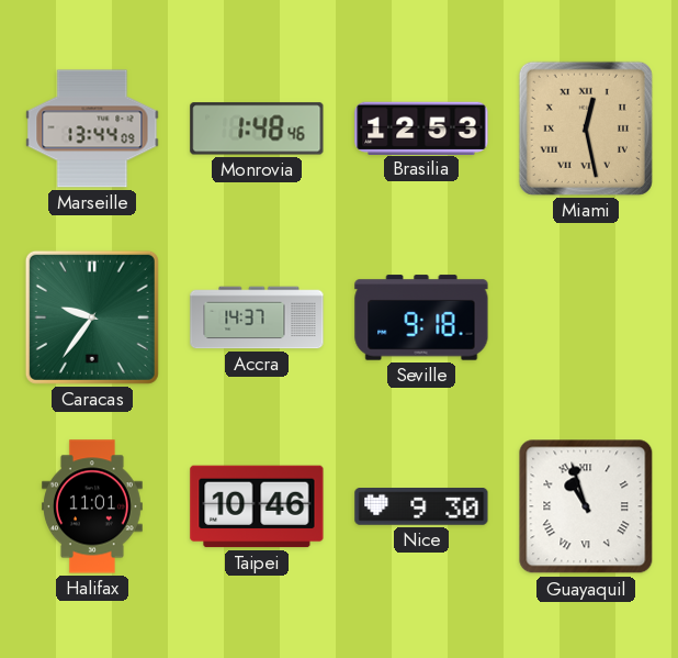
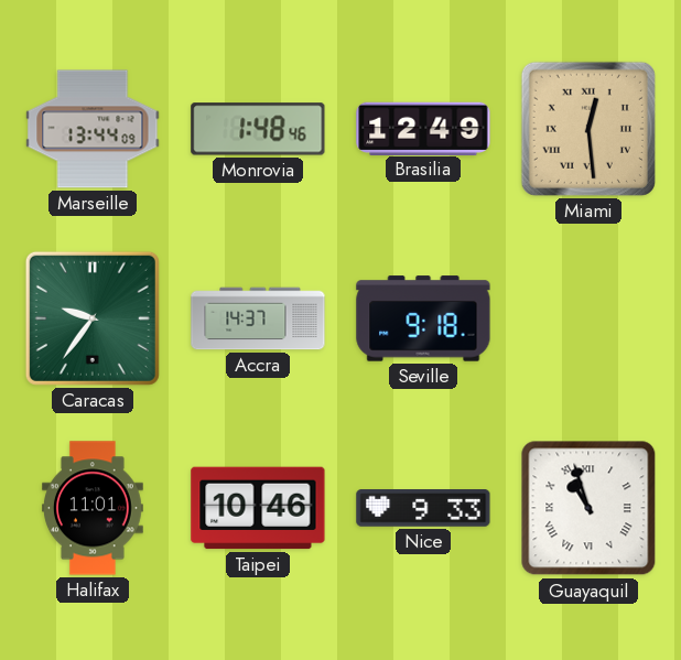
Brasilia: 12:53 -> 12:49 (423, 128)
Miami: 12:28 -> 12:29 (588, 129)
Nice: 9:30 -> 9:33 (423, 509)
